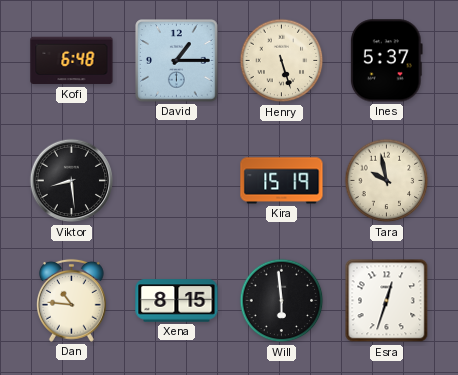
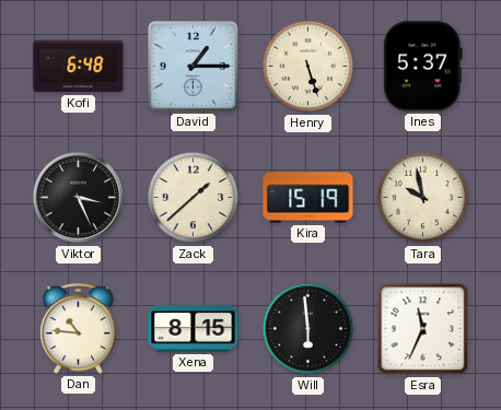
Viktor: 8:29 -> 3:26 (79, 198)
Zack: none -> 1:38 (194, 198)
Esra: 12:33 -> 11:34 (423, 329)
